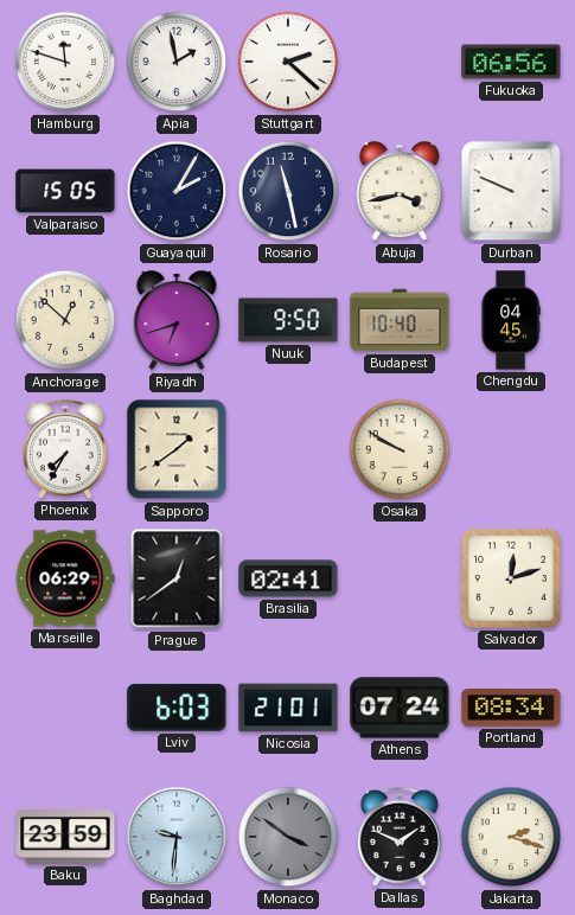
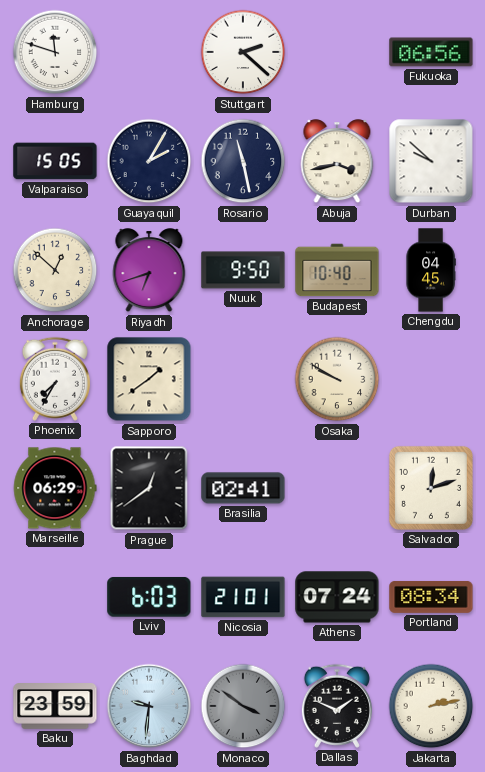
Apia: 1:58 -> none (177, 62)
Durban: 9:49 -> 9:52 (431, 161)
Jakarta: 2:18 -> 2:13 (431, 706)
